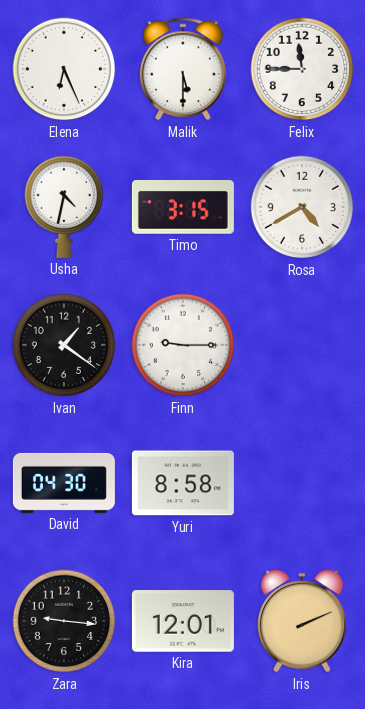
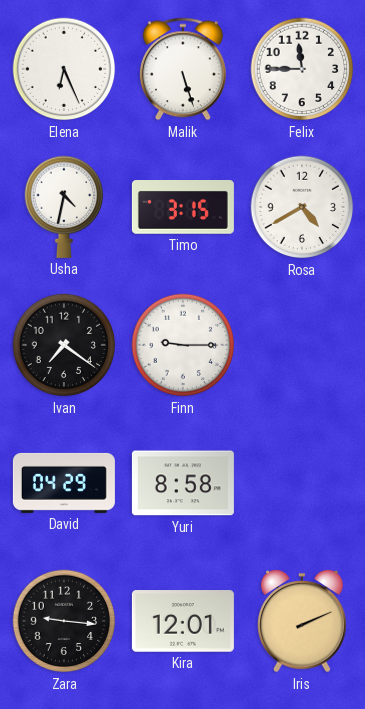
Malik: 5:30 -> 5:27 (183, 69)
Ivan: 1:21 -> 7:21 (64, 345)
David: 04:30 -> 04:29 (64, 483)
